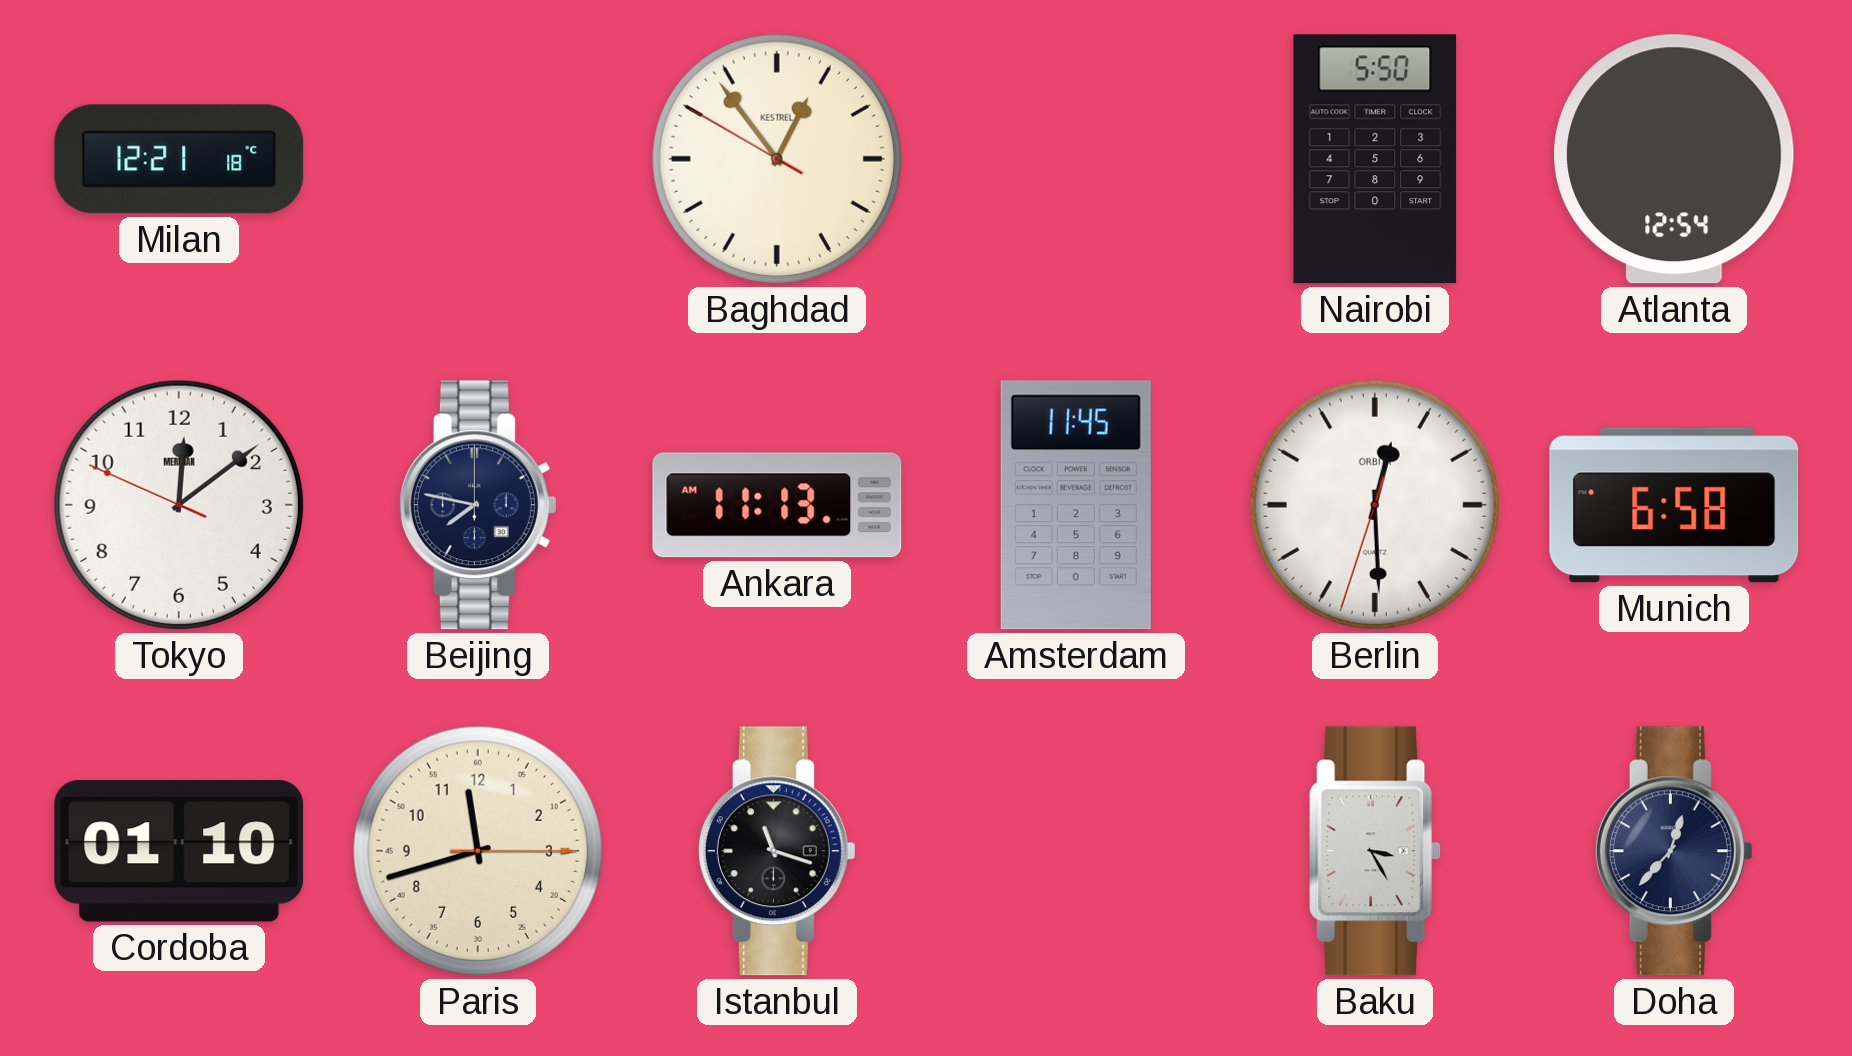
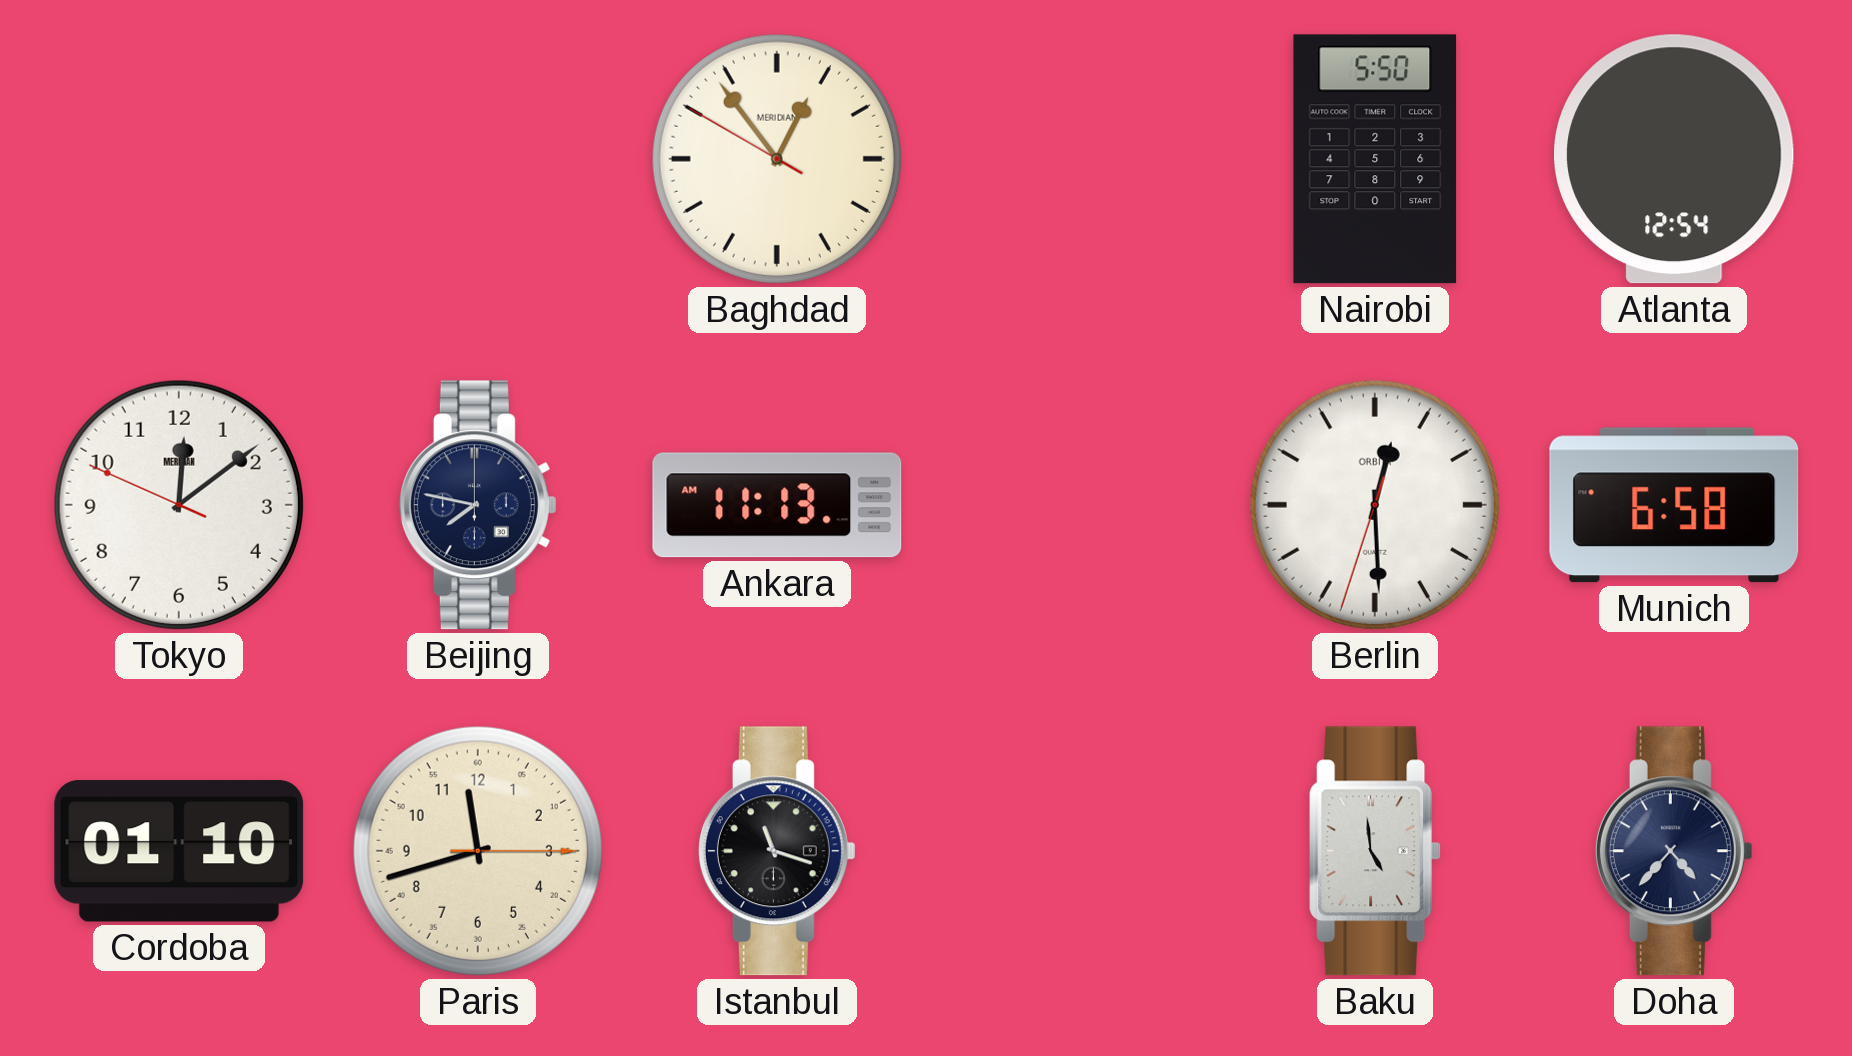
Milan: 12:21 -> none (179, 159)
Baghdad brand: KESTREL -> MERIDIAN (777, 159)
Amsterdam: 11:45 -> none (1076, 505)
Baku: 3:25 -> 4:59 (1376, 851)
Doha: 12:37 -> 4:37 (1674, 851)
